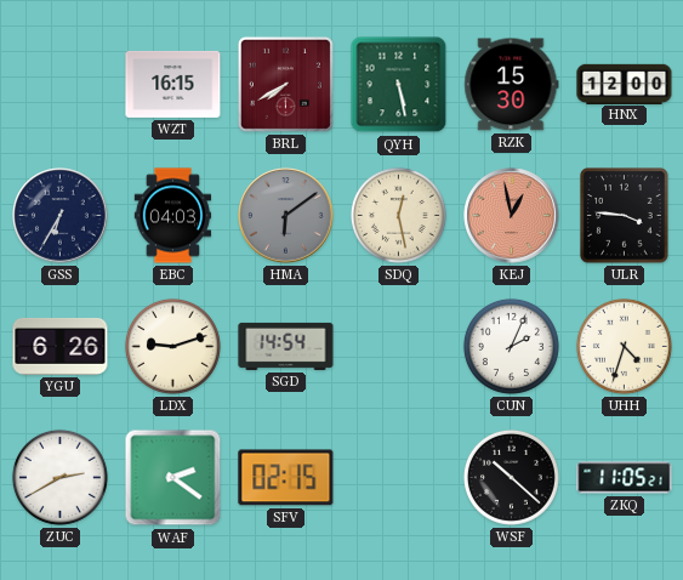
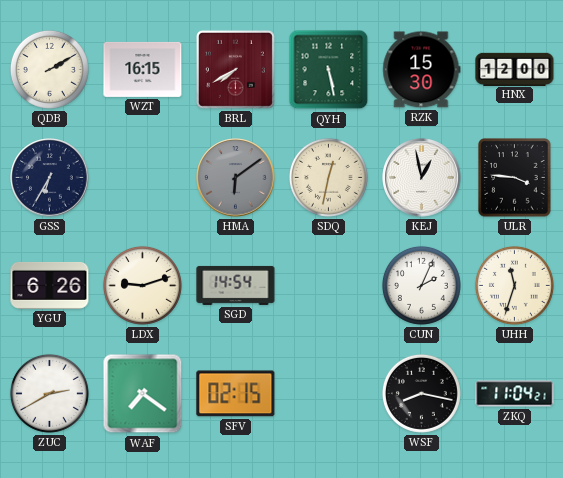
QDB: none -> 2:10 (49, 69)
EBC: 04:03 -> none (173, 216)
SDQ: 12:28 -> 12:32 (328, 177)
KEJ dial: salmon -> white (422, 178)
UHH: 4:33 -> 11:33 (514, 285)
WAF: 2:21 -> 7:21 (143, 394)
WSF: 10:22 -> 8:17 (421, 393)
ZKQ: 11:05 -> 11:04 (515, 394)
